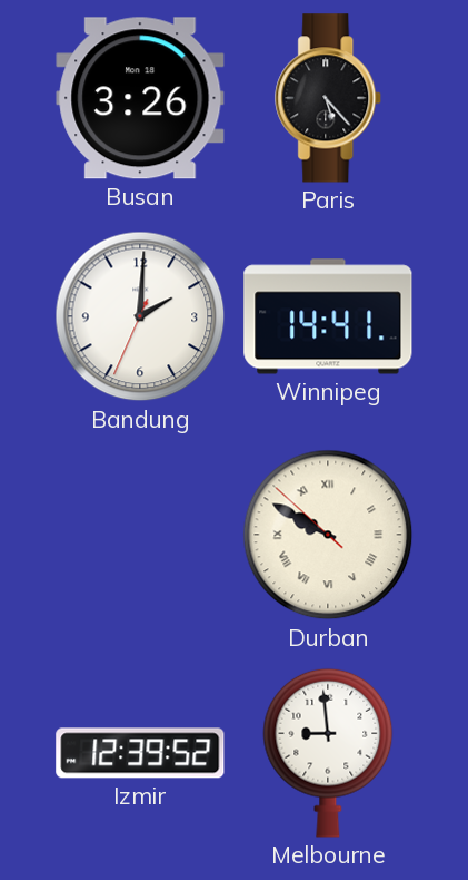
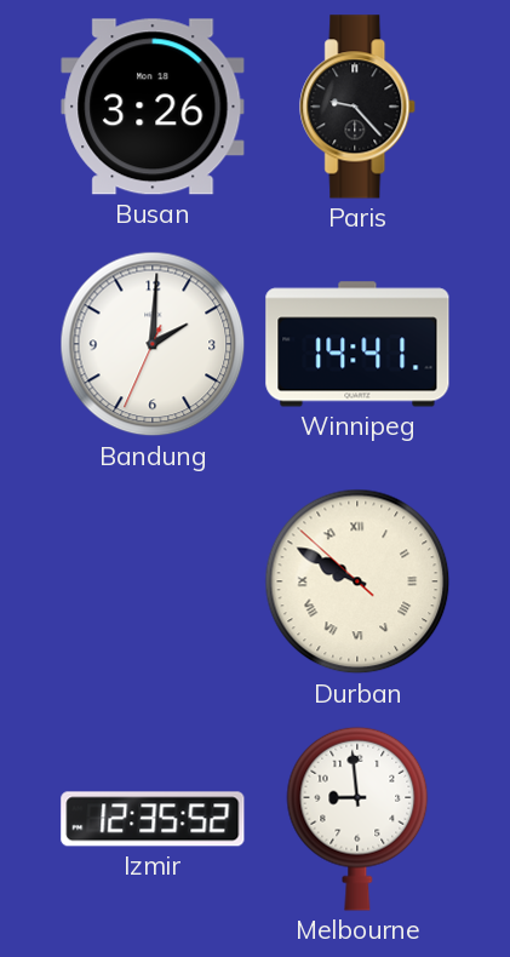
Paris: 5:23 -> 9:23 (359, 107)
Izmir: 12:39 -> 12:35 (153, 819)
